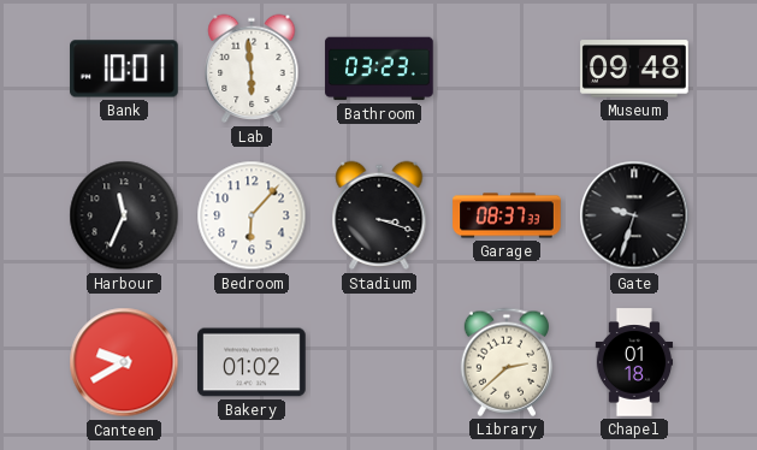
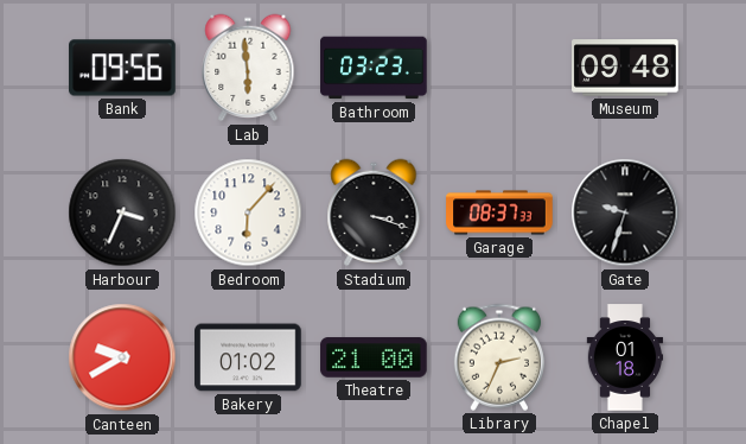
Bank: 10:01 -> 09:56 (122, 68)
Harbour: 11:34 -> 3:34 (122, 213)
Theatre: none -> 21:00 (374, 357)
Library: 2:38 -> 2:34 (499, 357)
